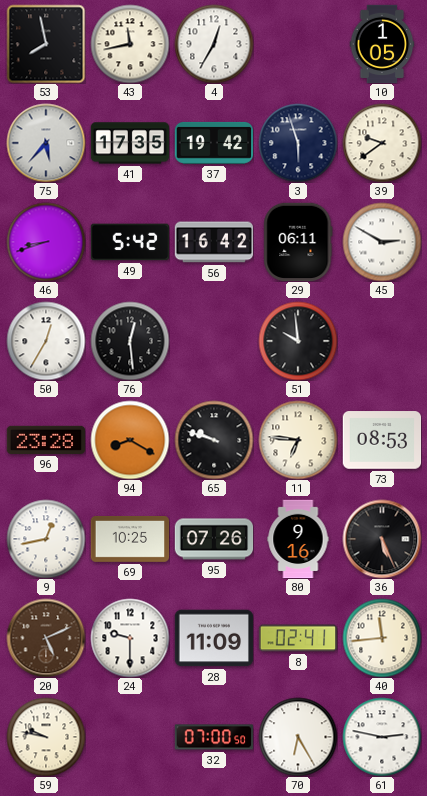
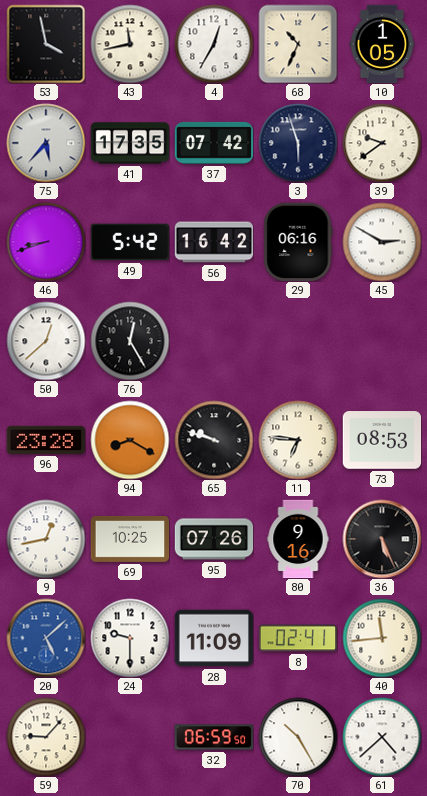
53: 7:58 -> 3:58 (46, 44)
68: none -> 10:34 (298, 44)
37: 19:42 -> 07:42 (214, 143)
29: 06:11 -> 06:16 (298, 241)
50: 12:35 -> 12:38 (46, 341)
76: 12:29 -> 12:25 (130, 341)
51: 9:59 -> none (298, 341)
20: 5:11 -> 5:08 (46, 638)
20 dial: brown -> blue (46, 638)
59: 9:47 -> 9:07 (46, 737)
32: 07:00 -> 06:59 (214, 737)
70: 6:25 -> 10:25 (298, 737)
61: 2:47 -> 4:38 (382, 737)
